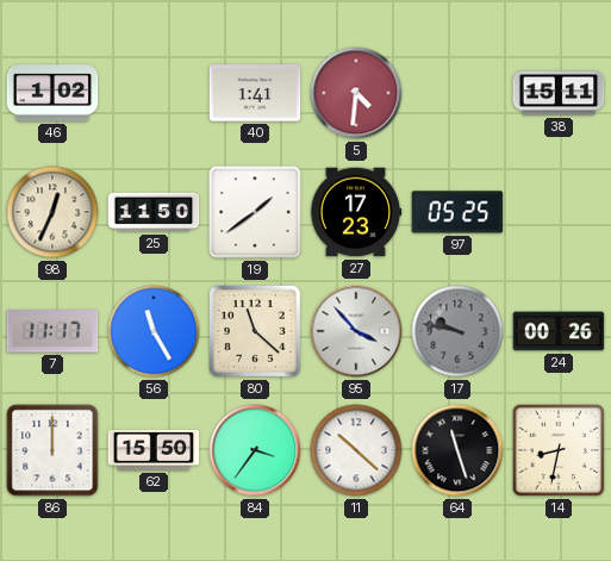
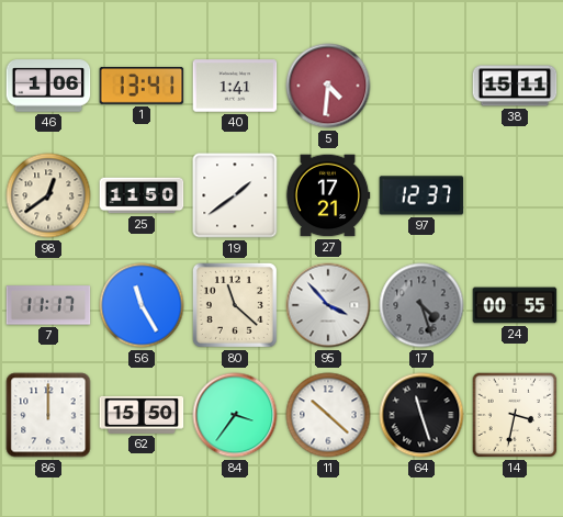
46: 1:02 -> 1:06 (48, 86)
1: none -> 13:41 (142, 86)
98: 12:34 -> 12:39 (48, 195)
27: 17:23 -> 17:21 (328, 195)
97: 05:25 -> 12:37 (421, 195)
17: 9:47 -> 4:27 (421, 305)
24: 00:26 -> 00:55 (515, 305)
14: 8:32 -> 3:32 (515, 415)
